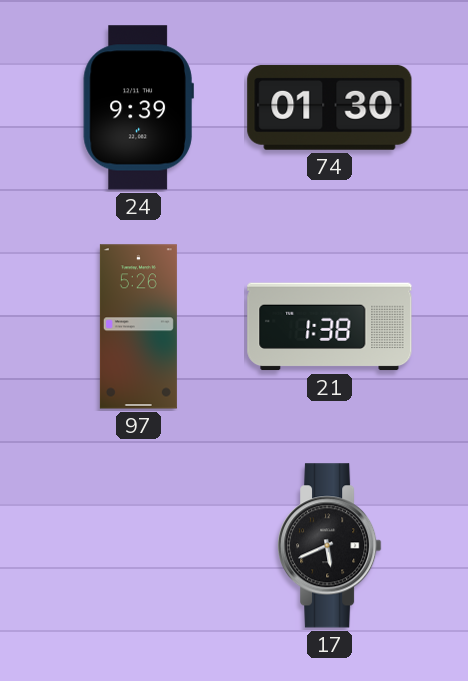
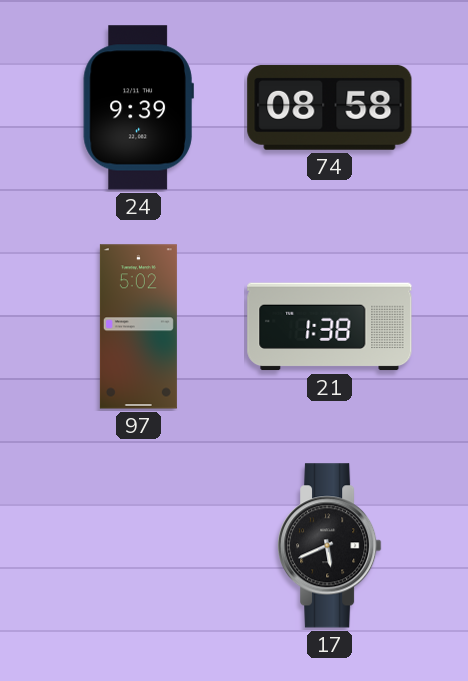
74: 01:30 -> 08:58 (330, 107)
97: 5:26 -> 5:02 (138, 327)
